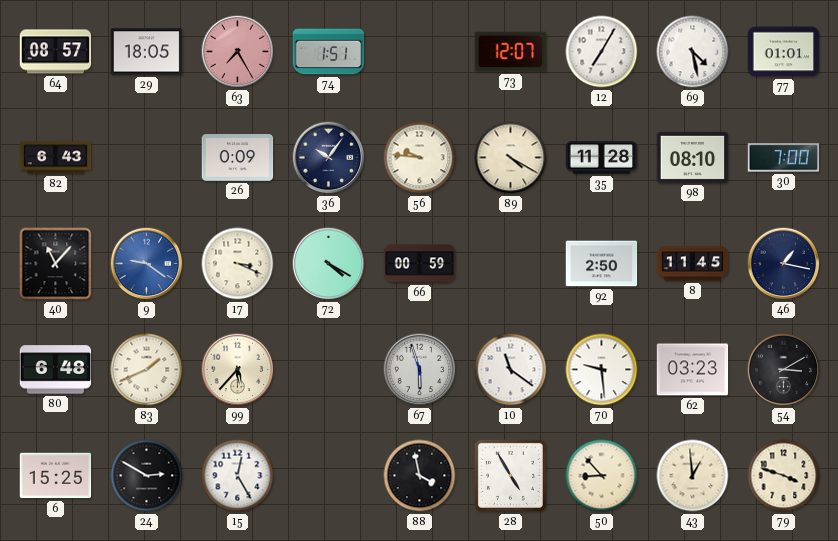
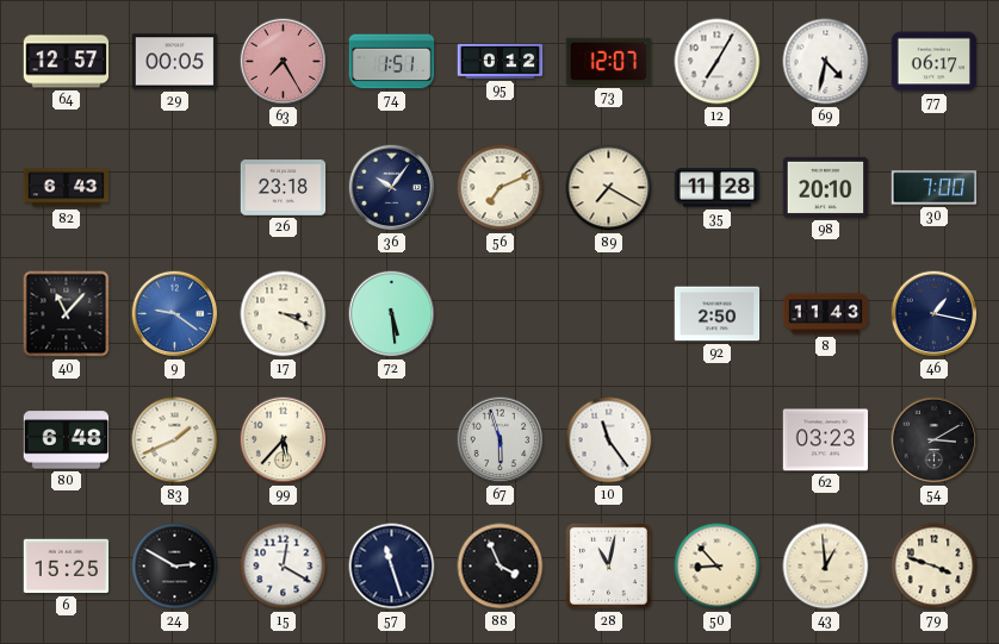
64: 08:57 -> 12:57 (67, 62)
29: 18:05 -> 00:05 (175, 62)
95: none -> 0:12 (501, 61)
69: 4:28 -> 4:32 (826, 62)
77: 01:01 -> 06:17 (935, 62)
26: 0:09 -> 23:18 (284, 188)
56: 9:46 -> 7:11 (501, 188)
89: 4:20 -> 7:20 (609, 188)
98: 08:10 -> 20:10 (826, 187)
72: 4:20 -> 5:29 (392, 314)
66: 00:59 -> none (420, 264)
8: 11:45 -> 11:43 (826, 314)
10: 11:21 -> 11:24 (609, 440)
70: 9:29 -> none (602, 370)
15: 12:25 -> 12:20 (284, 567)
57: none -> 11:27 (392, 567)
88: 3:58 -> 3:56 (501, 567)
28: 4:55 -> 11:02 (608, 565)
